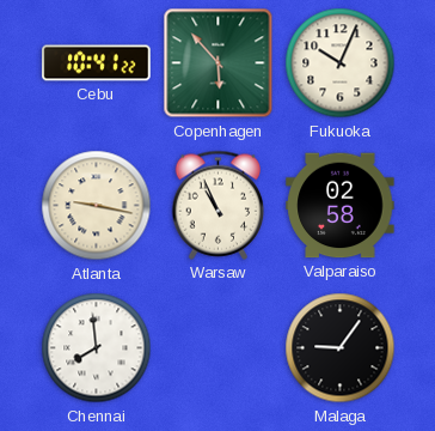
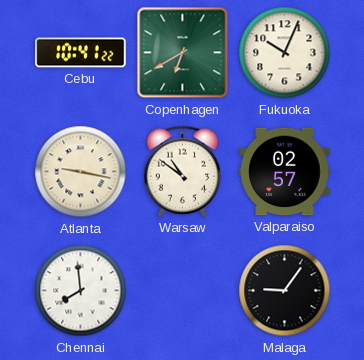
Copenhagen: 5:53 -> 6:40 (183, 53)
Warsaw: 10:56 -> 10:51 (183, 171)
Valparaiso: 02:58 -> 02:57 (285, 172)
